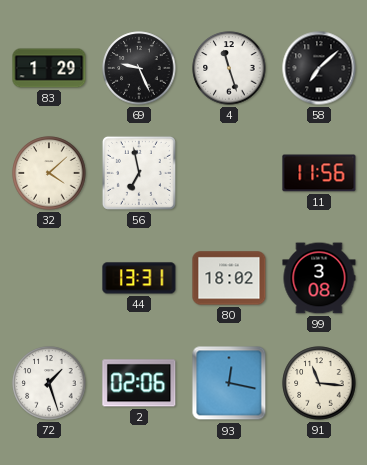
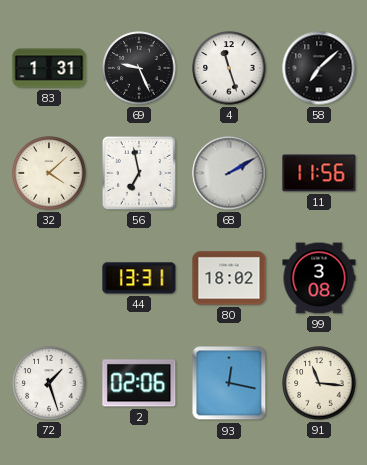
83: 1:29 -> 1:31 (49, 68)
68: none -> 2:10 (229, 173)
